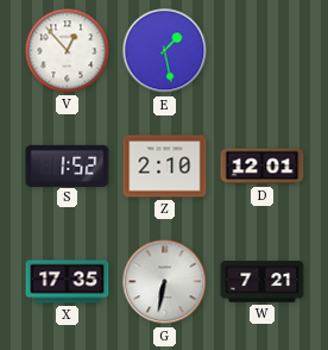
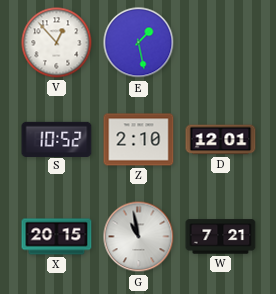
S: 1:52 -> 10:52 (57, 139)
X: 17:35 -> 20:15 (57, 237)
G: 6:32 -> 10:58 (139, 237)
